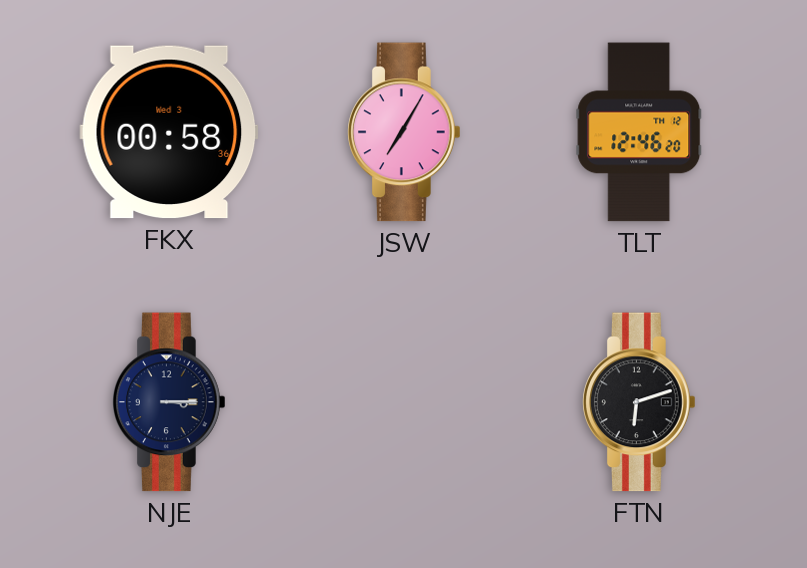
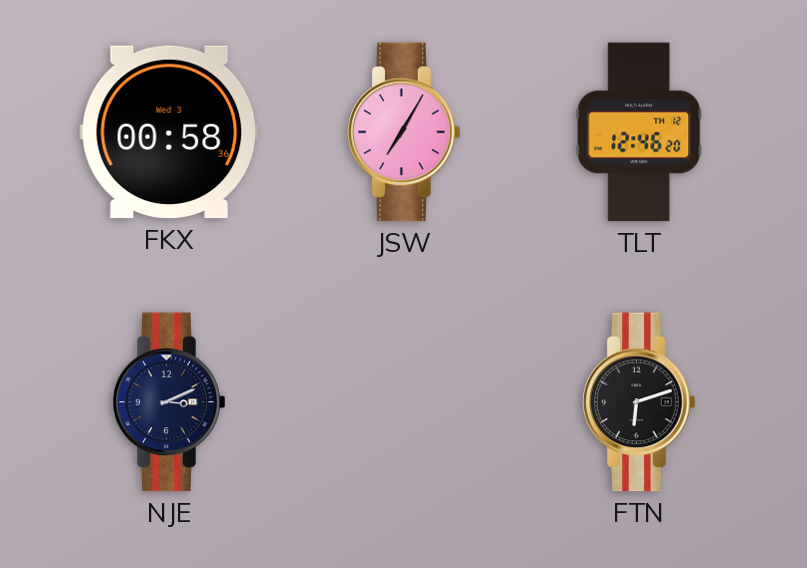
NJE: 3:15 -> 3:11 (169, 402)
